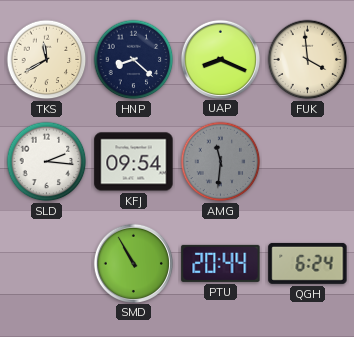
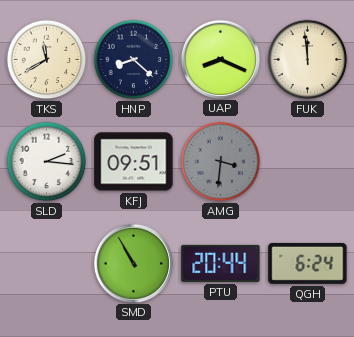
FUK: 3:59 -> 11:59 (308, 60)
KFJ: 09:54 -> 09:51 (134, 162)
AMG: 11:31 -> 3:31 (221, 162)
